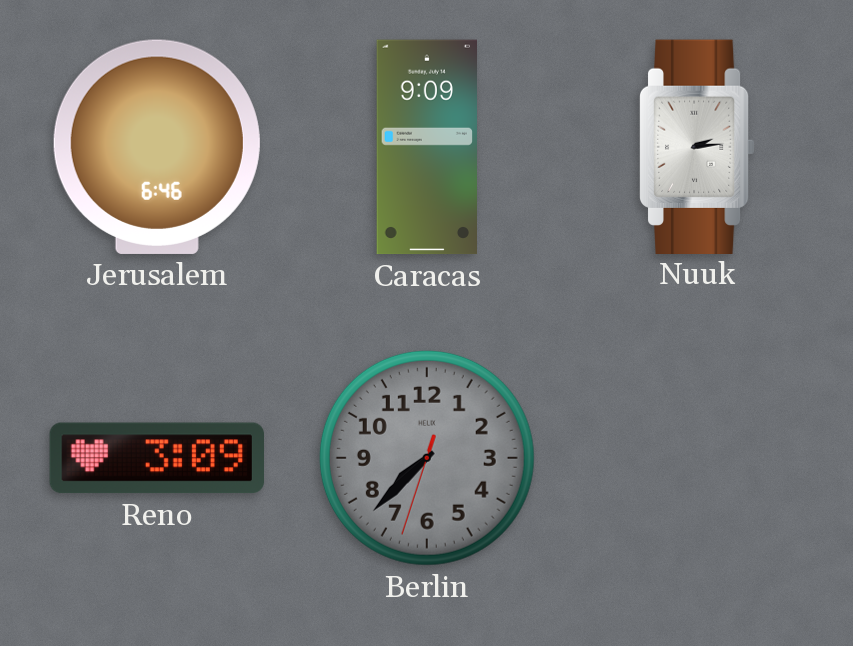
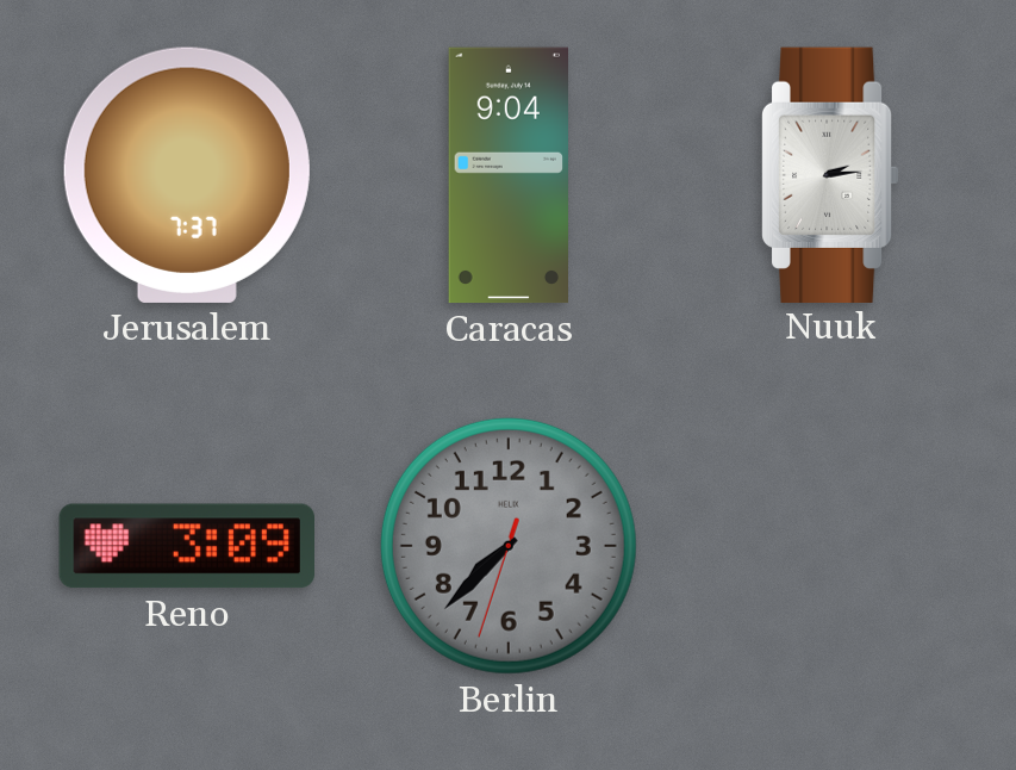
Jerusalem: 6:46 -> 7:37 (187, 175)
Caracas: 9:09 -> 9:04 (507, 175)
